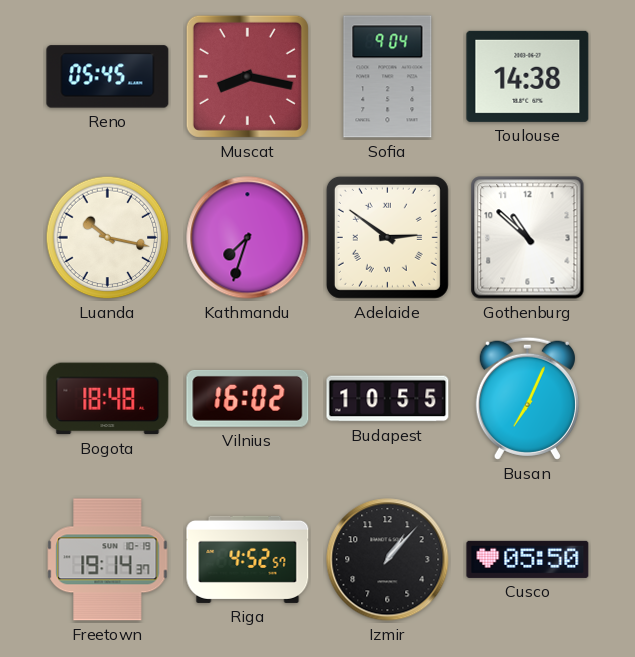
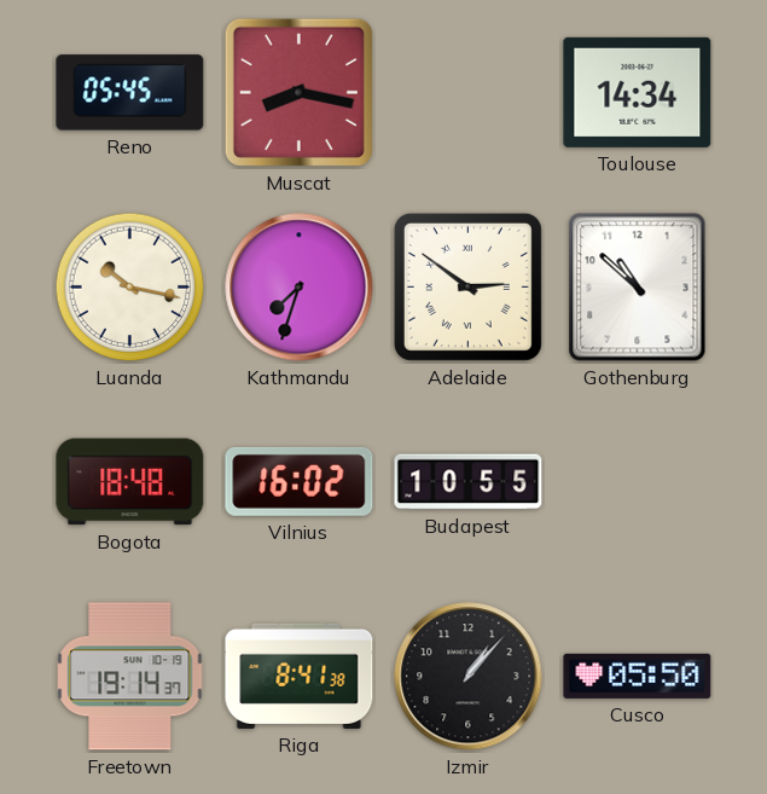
Sofia: 9:04 -> none (388, 77)
Toulouse: 14:38 -> 14:34 (638, 92)
Busan: 7:04 -> none (527, 398)
Riga: 4:52 -> 8:41 (300, 676)
